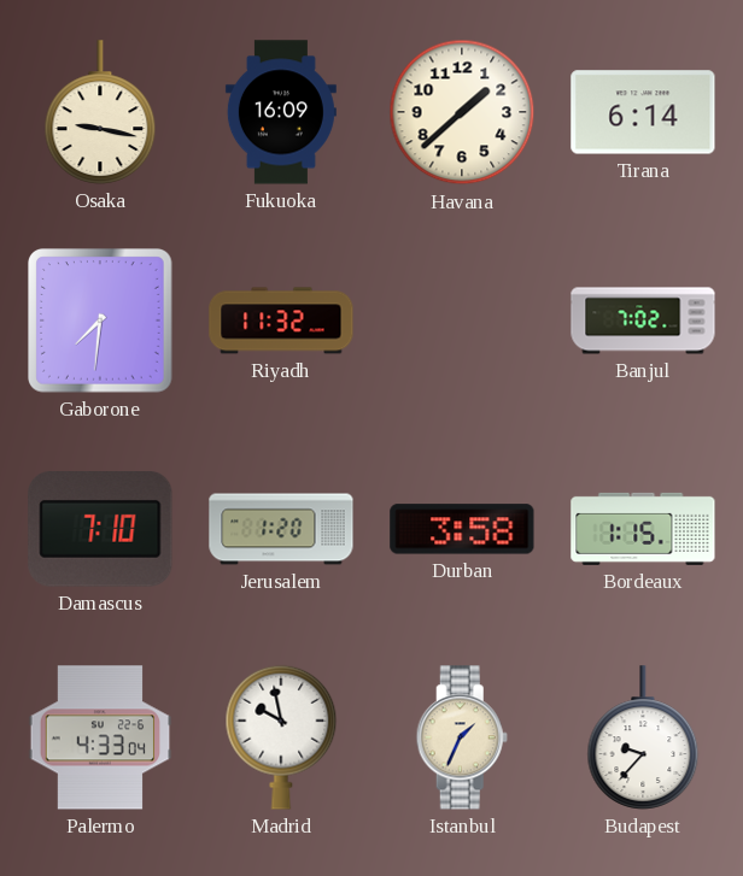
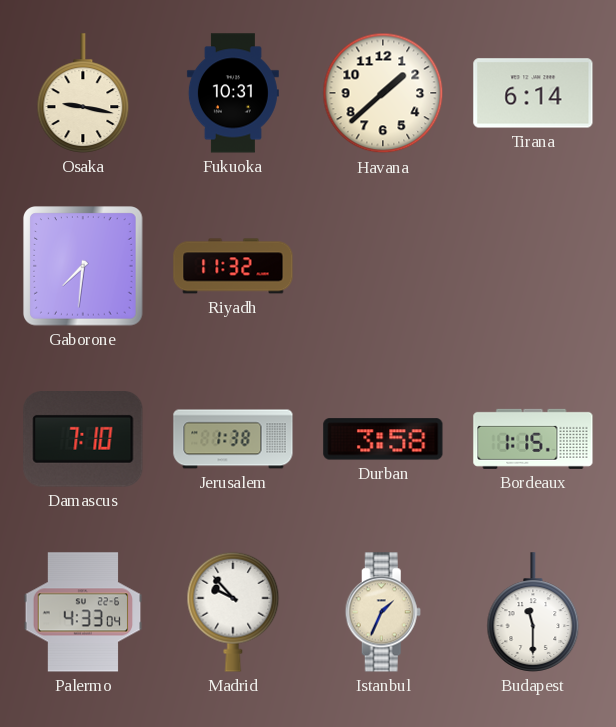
Fukuoka: 16:09 -> 10:31 (233, 93)
Banjul: 7:02 -> none (643, 321)
Jerusalem: 1:20 -> 1:38 (233, 439)
Madrid: 9:58 -> 9:53 (233, 612)
Budapest: 9:37 -> 11:30 (533, 612)
